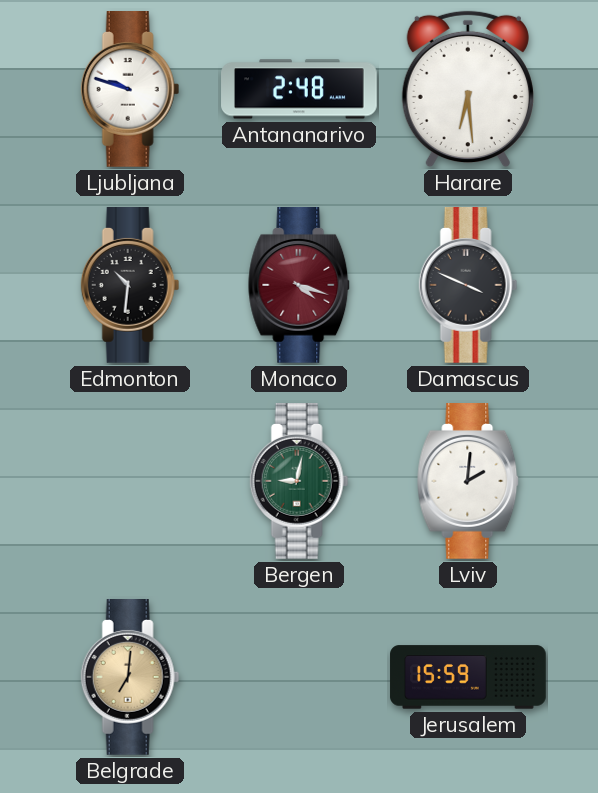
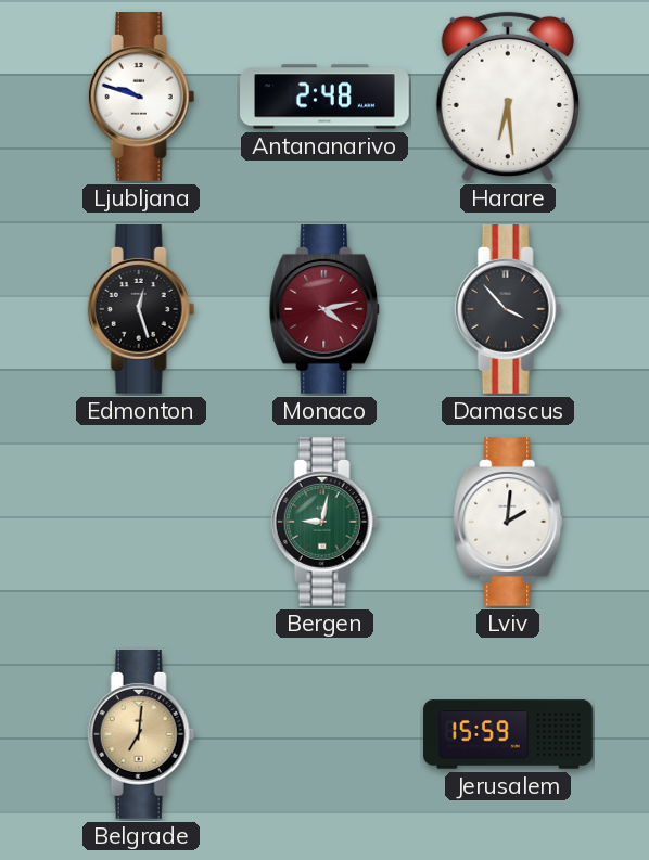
Edmonton: 10:31 -> 12:27 (141, 310)
Monaco: 4:18 -> 4:13 (326, 310)
Damascus: 3:49 -> 3:53 (508, 310)
